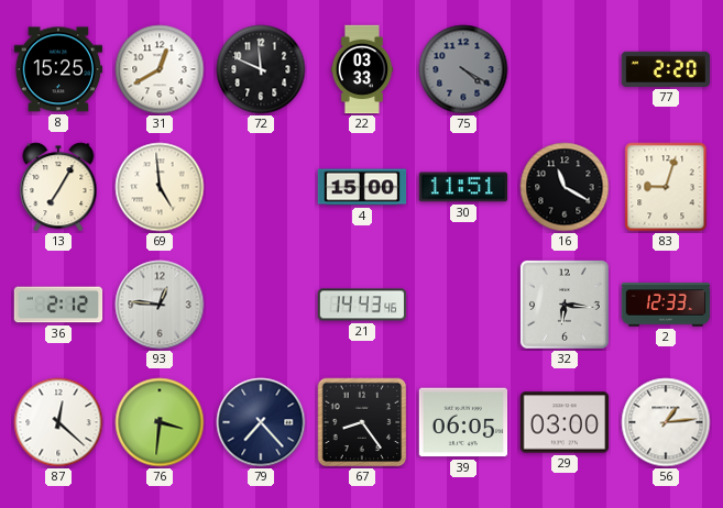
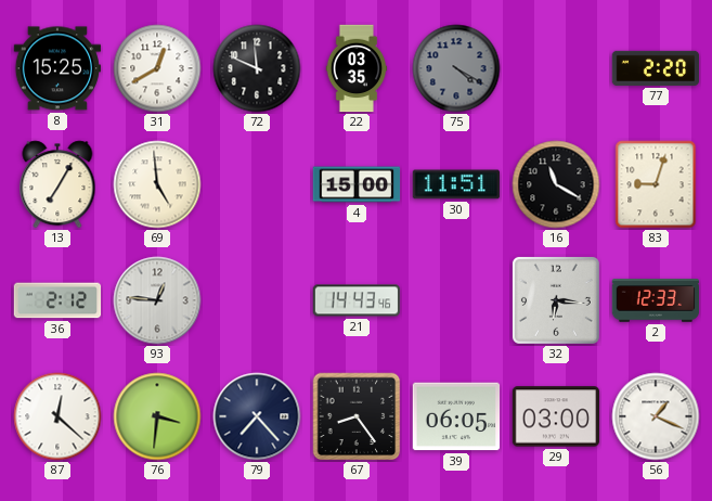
22: 03:33 -> 03:35 (357, 68)
56: 1:14 -> 1:19 (656, 416)
